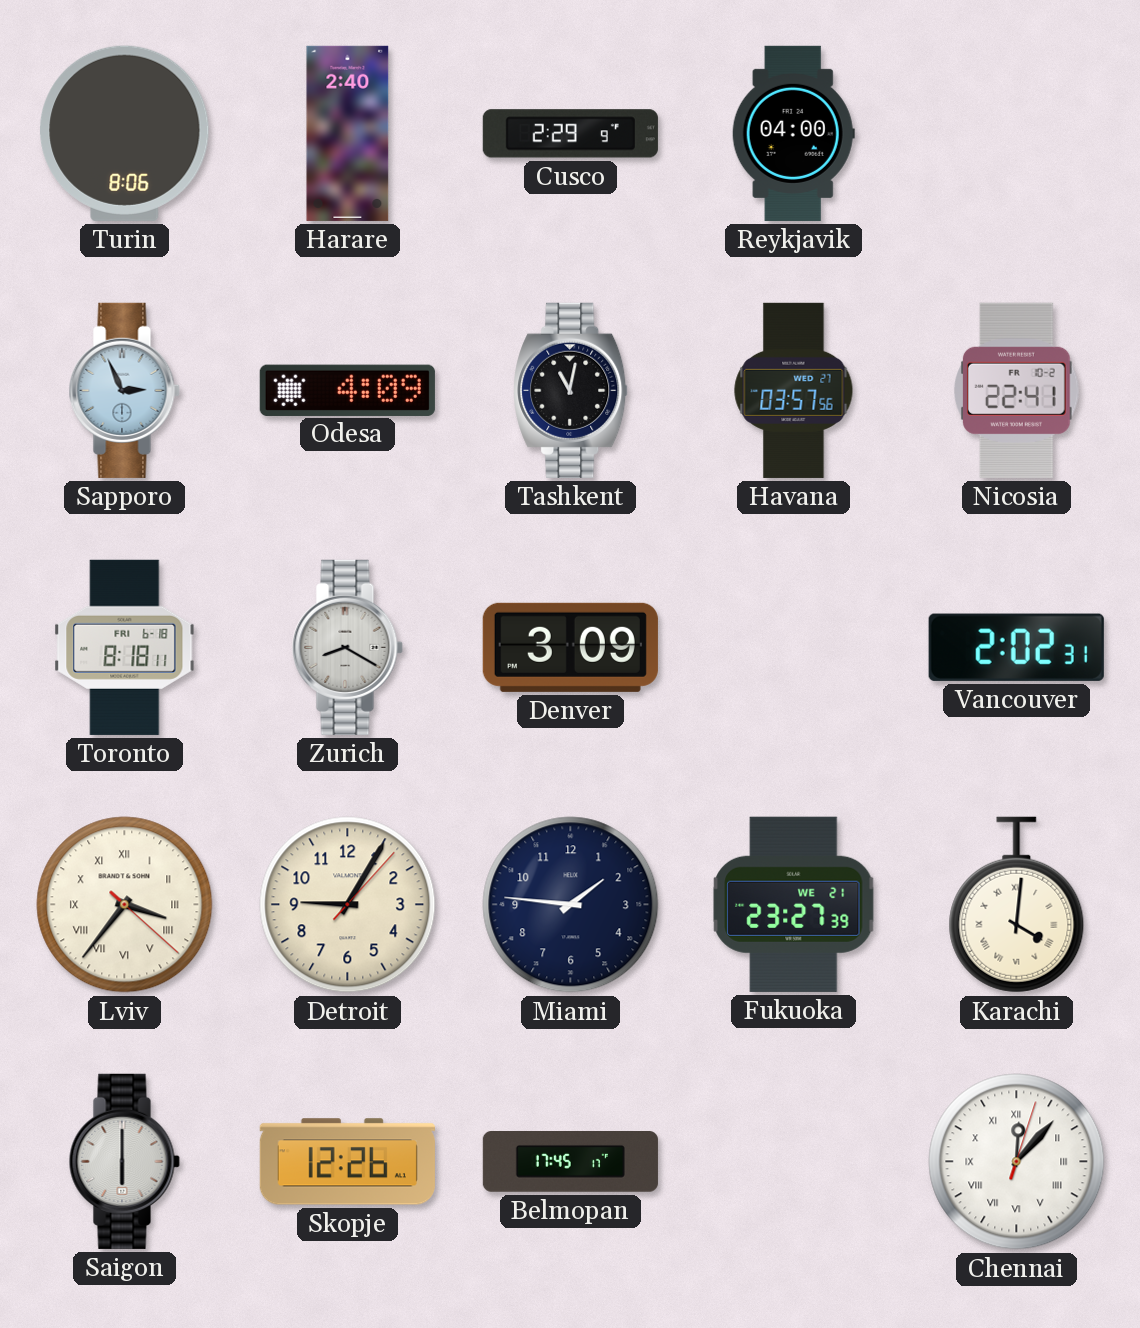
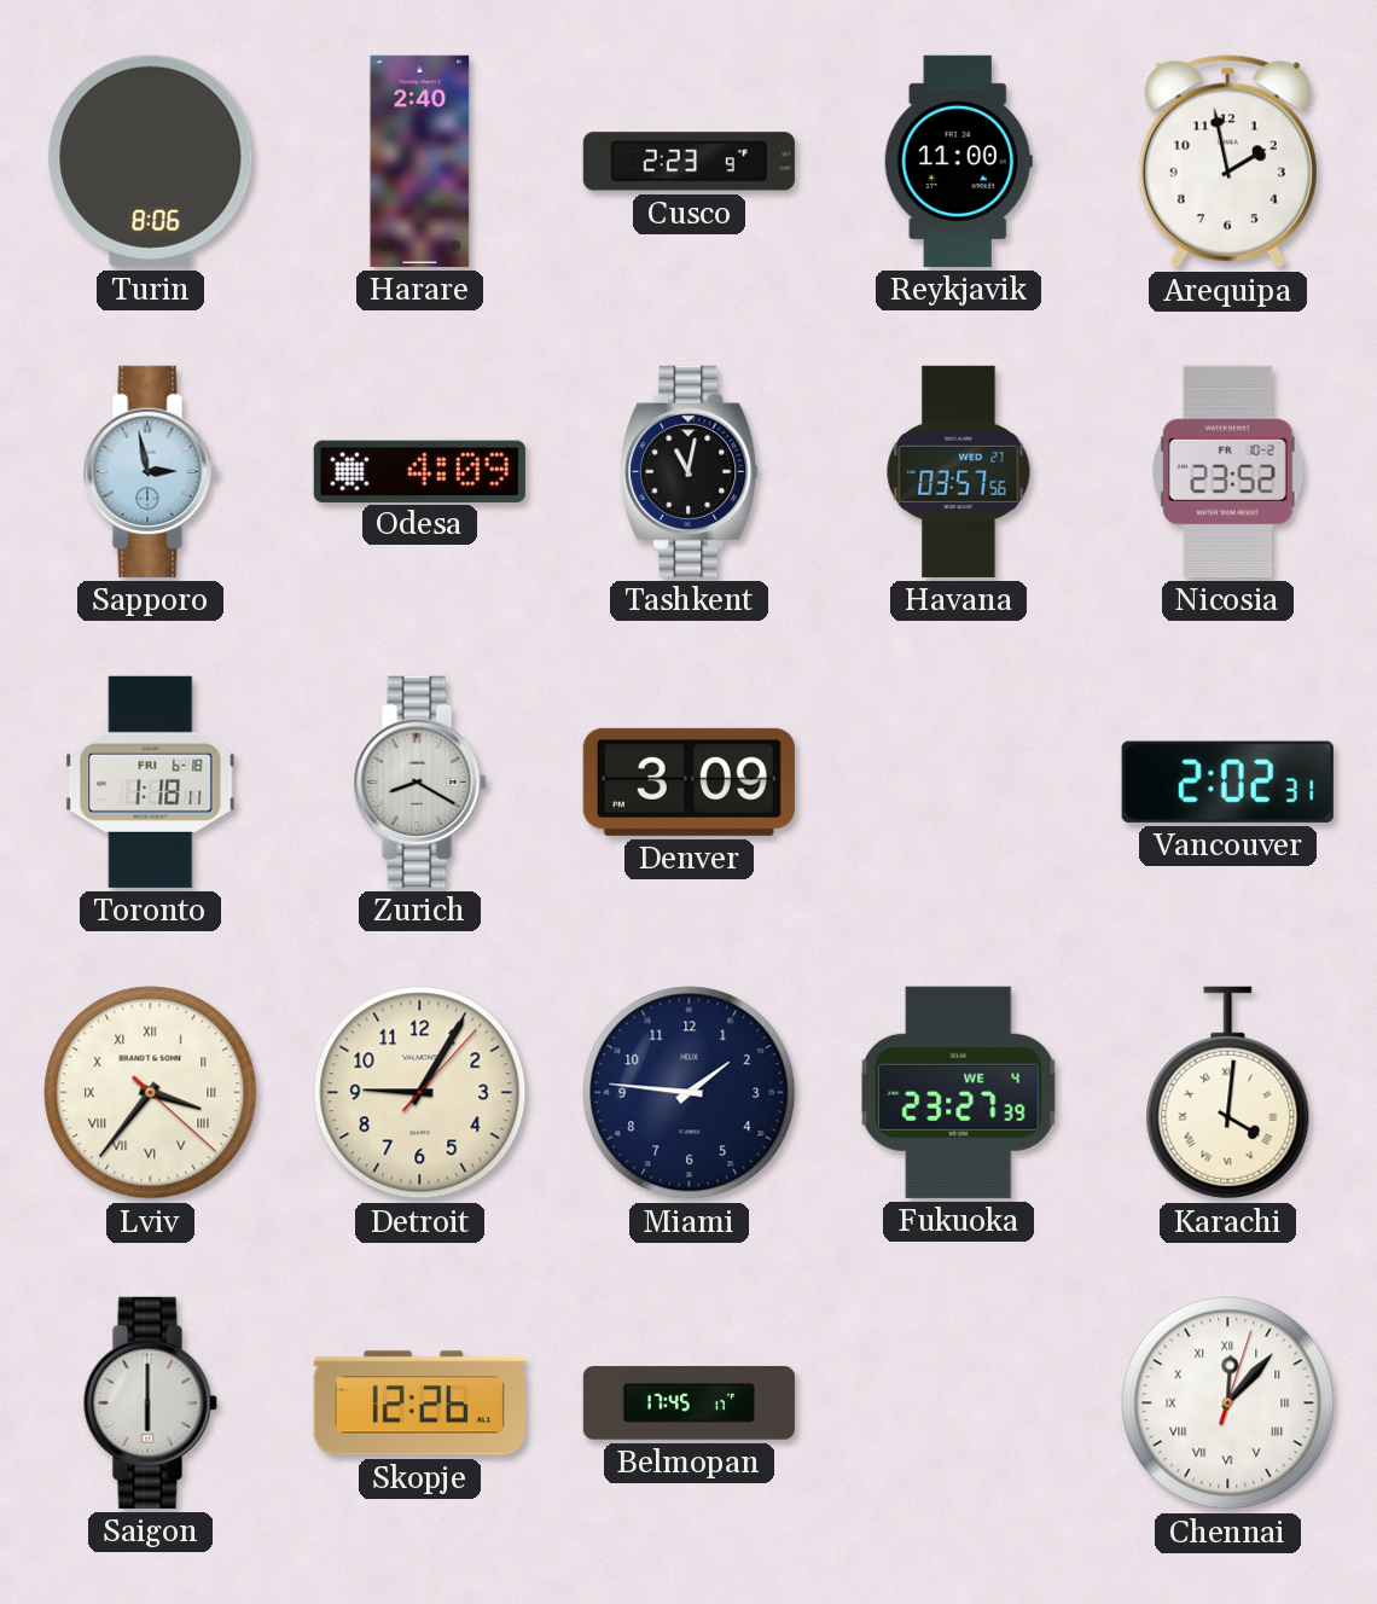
Cusco: 2:29 -> 2:23 (688, 162)
Reykjavik: 04:00 -> 11:00 (958, 161)
Arequipa: none -> 1:58 (1227, 162)
Sapporo: 2:56 -> 2:58 (150, 471)
Nicosia: 22:41 -> 23:52 (1228, 471)
Toronto: 8:18 -> 1:18 (151, 781)
Fukuoka date: WE 21 -> WE 4 (959, 1092)
